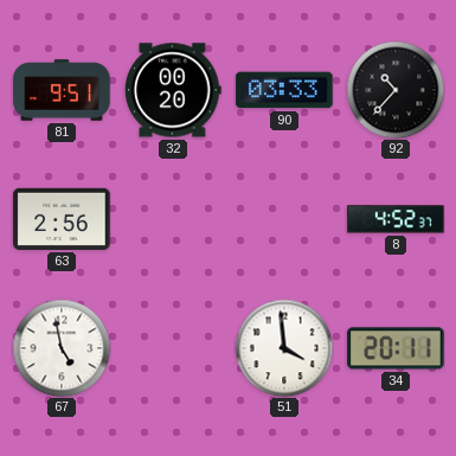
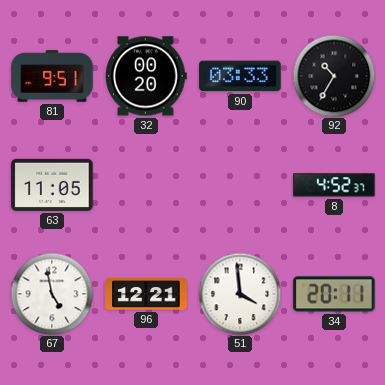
92: 10:37 -> 10:35 (334, 76)
63: 2:56 -> 11:05 (52, 185)
96: none -> 12:21 (146, 294)
